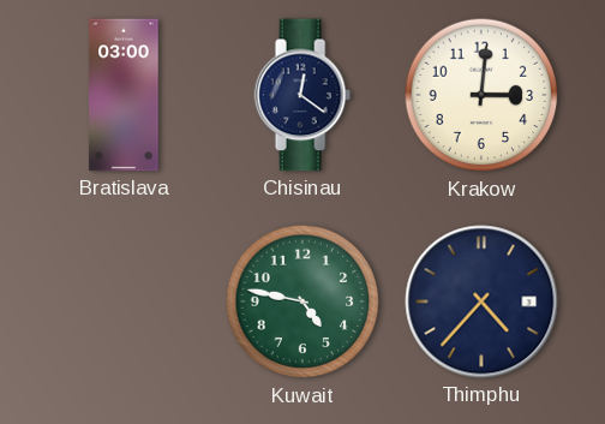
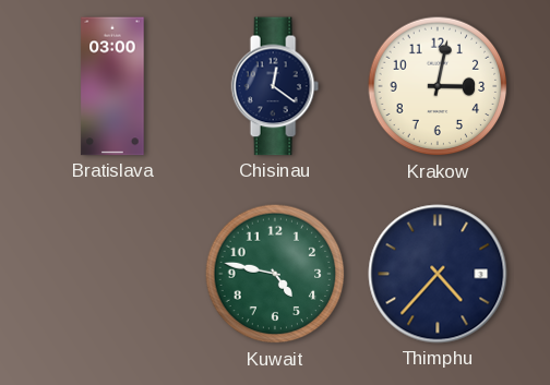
Krakow: 3:01 -> 3:02 (438, 86)
